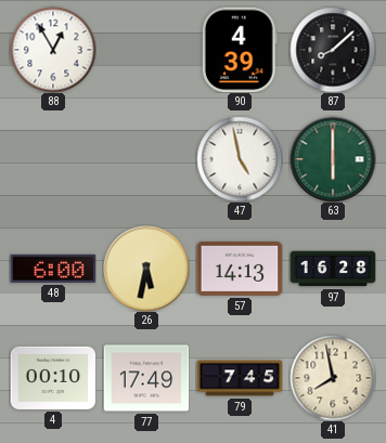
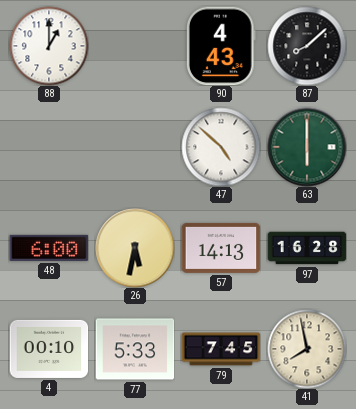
88: 12:55 -> 1:00 (49, 46)
90: 4:39 -> 4:43 (221, 46)
47: 4:58 -> 4:52 (221, 147)
77: 17:49 -> 5:33 (135, 349)
